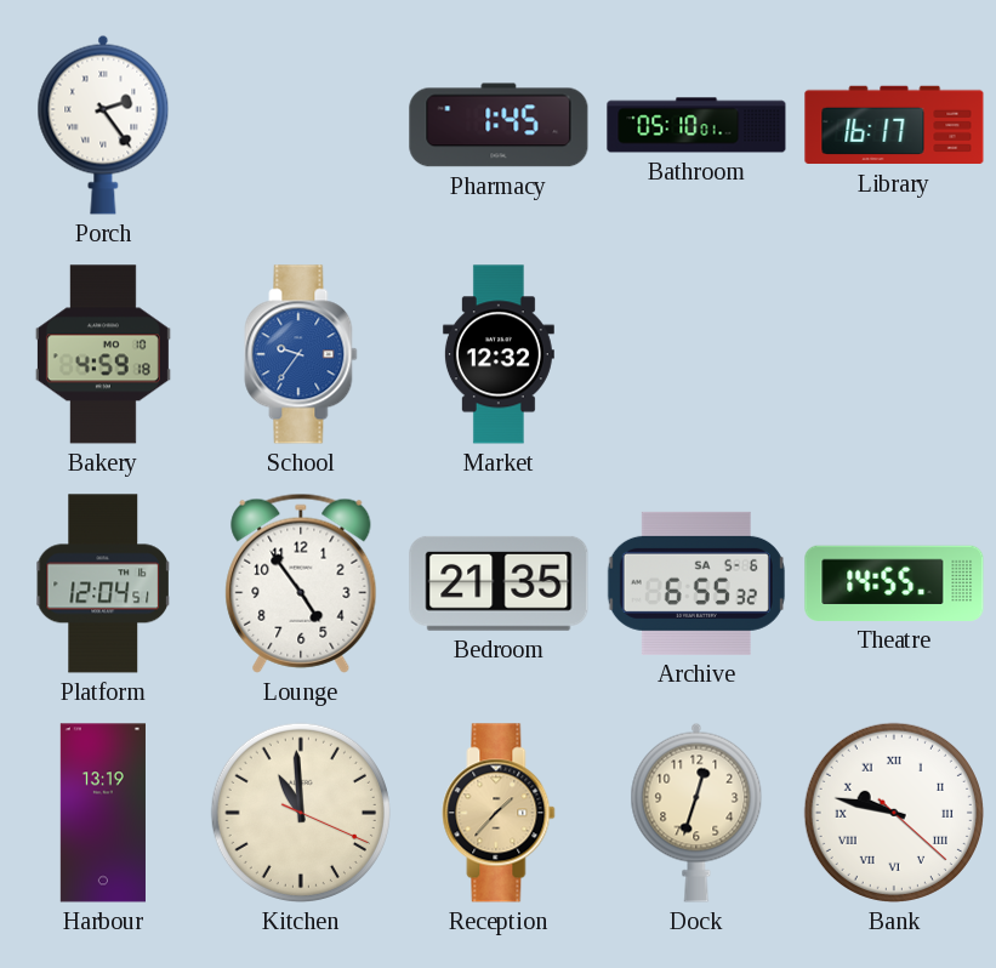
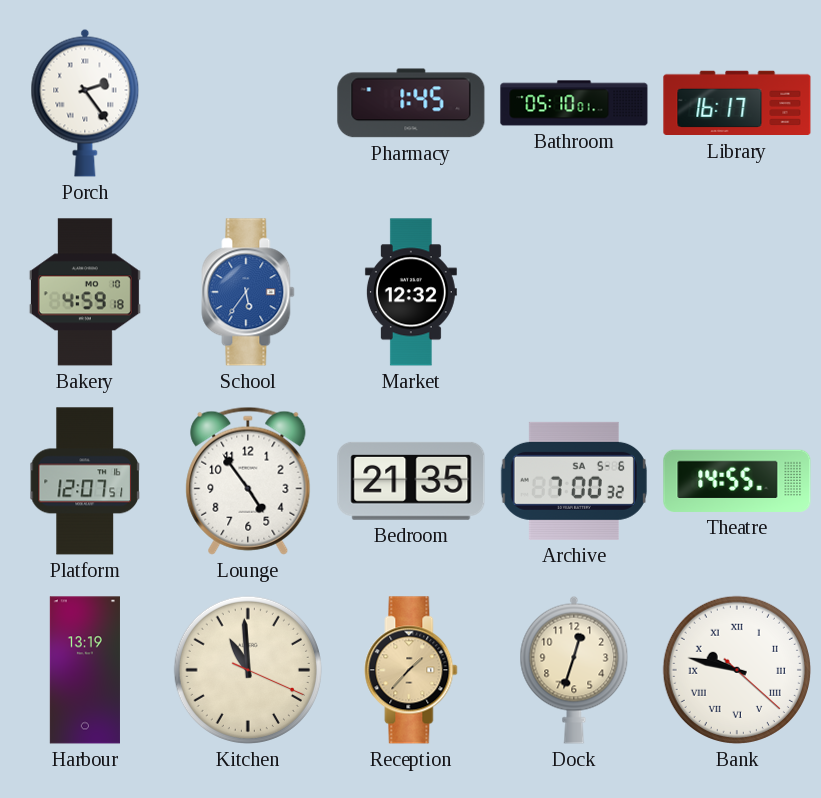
School: 9:36 -> 5:36 (248, 292)
Platform: 12:04 -> 12:07 (85, 481)
Archive: 6:55 -> 7:00 (574, 481)
